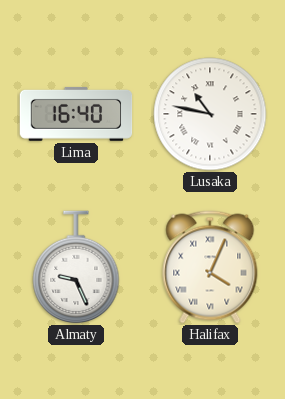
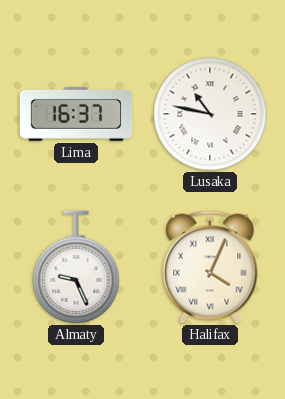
Lima: 16:40 -> 16:37 (76, 114)
